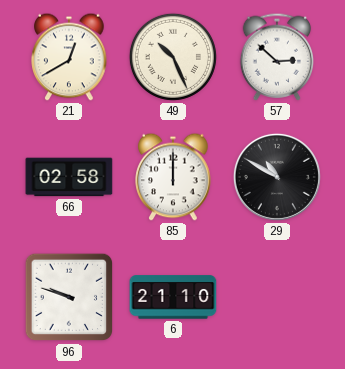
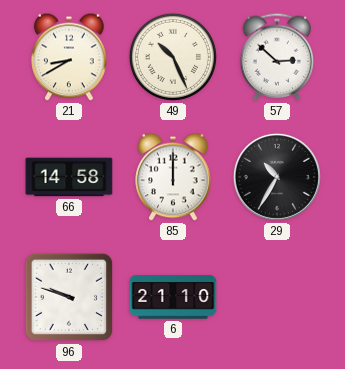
21: 12:40 -> 8:40 (69, 57)
66: 02:58 -> 14:58 (69, 177)
29: 10:50 -> 10:35 (277, 177)
